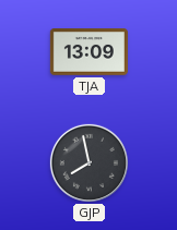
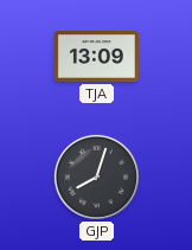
GJP: 7:58 -> 8:03 (96, 177)
